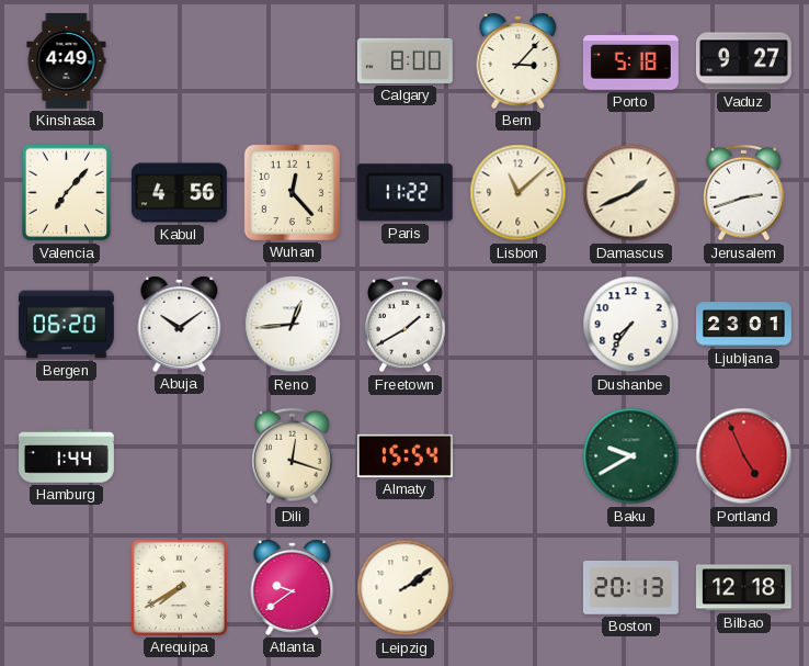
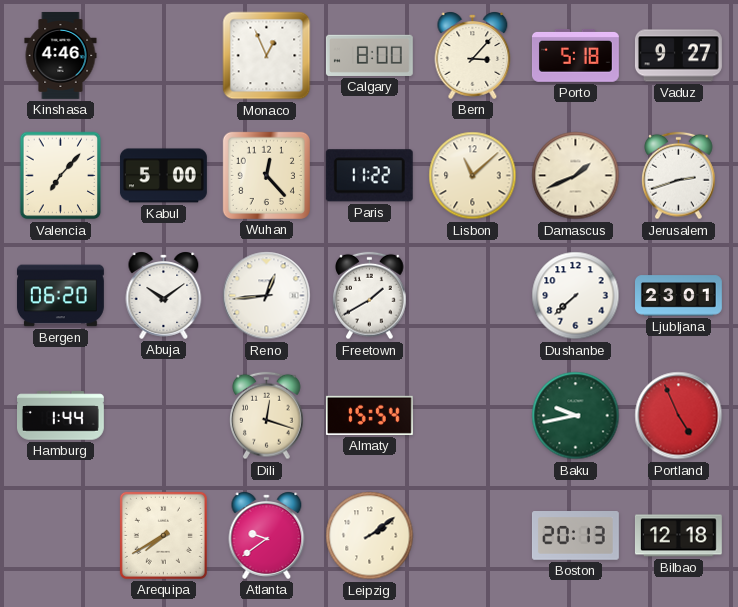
Kinshasa: 4:49 -> 4:46 (61, 55)
Monaco: none -> 12:56 (267, 56)
Kabul: 4:56 -> 5:00 (163, 176)
Dushanbe: 7:36 -> 7:38 (576, 296)
Baku: 9:40 -> 9:43 (576, 416)
